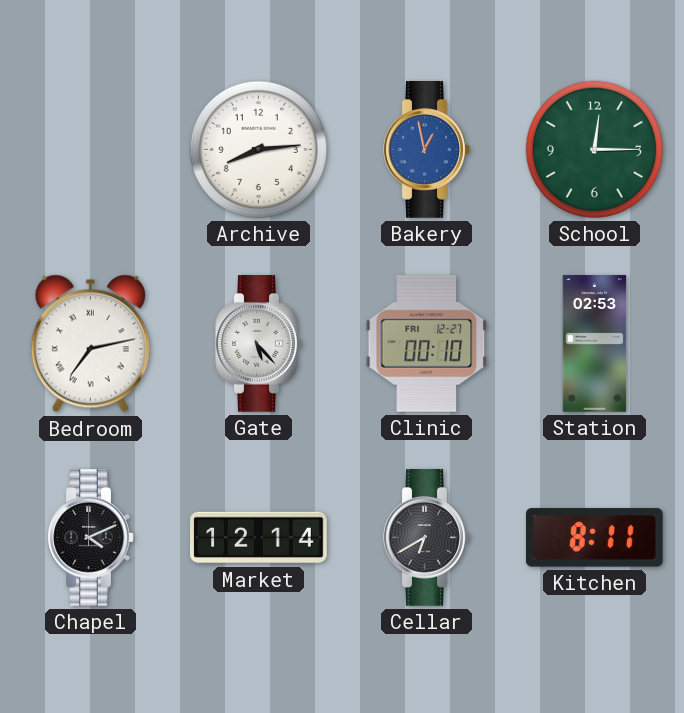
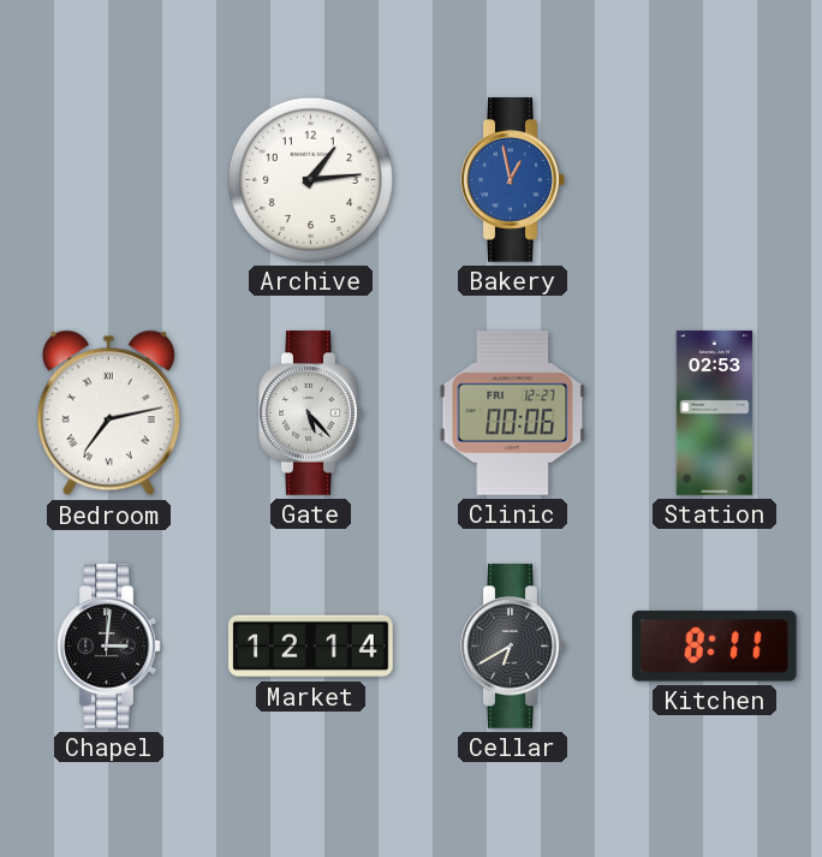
Archive: 8:14 -> 1:14 (310, 179)
School: 12:15 -> none (594, 149)
Clinic: 00:10 -> 00:06 (513, 412)
Chapel: 4:11 -> 3:01 (109, 647)
